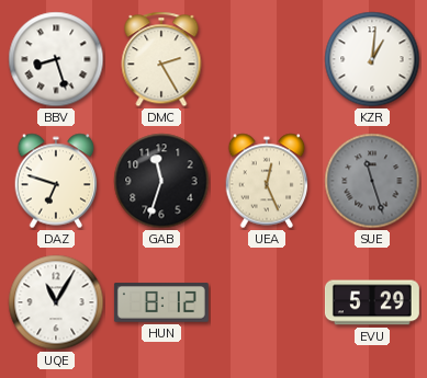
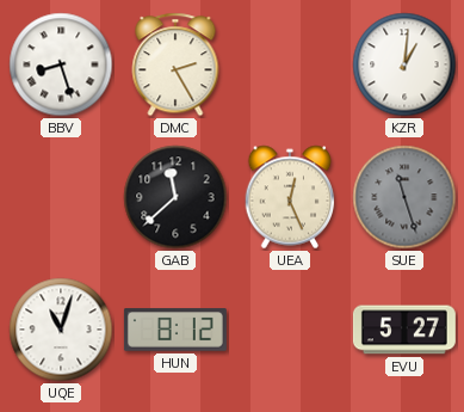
DAZ: 6:48 -> none (56, 181)
GAB: 11:33 -> 11:38 (175, 197)
UQE: 11:05 -> 11:03 (61, 330)
EVU: 5:29 -> 5:27 (404, 330)
